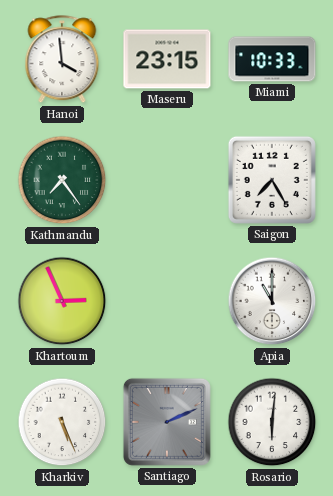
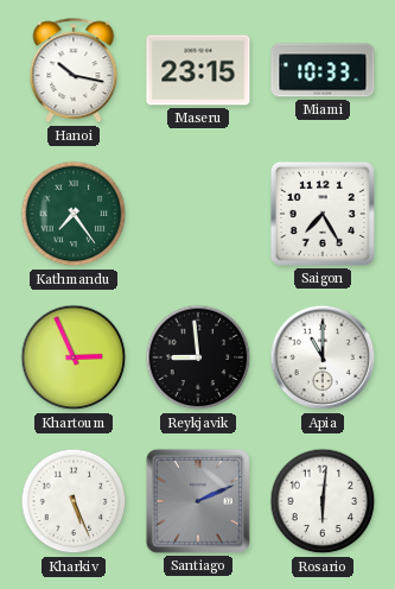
Hanoi: 3:59 -> 10:17 (74, 71)
Reykjavik: none -> 8:59 (198, 357)
